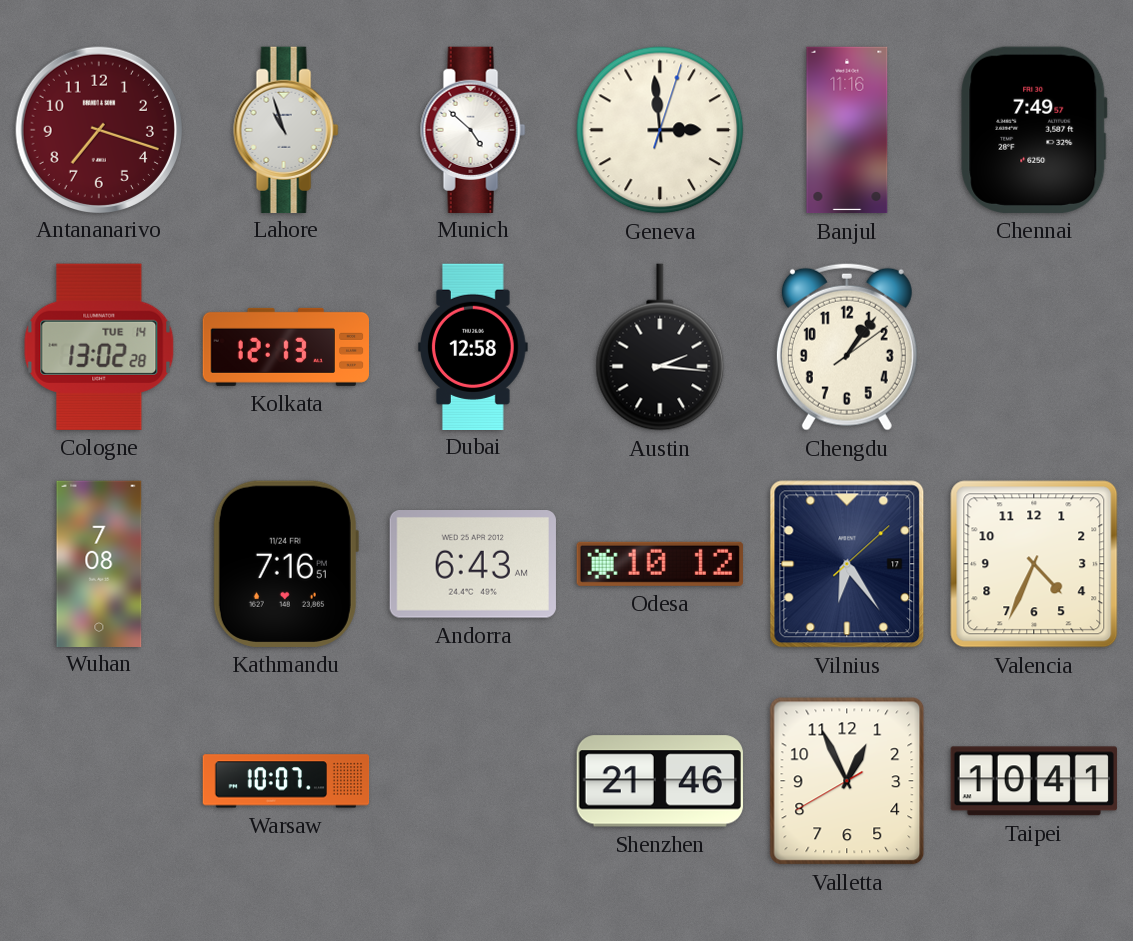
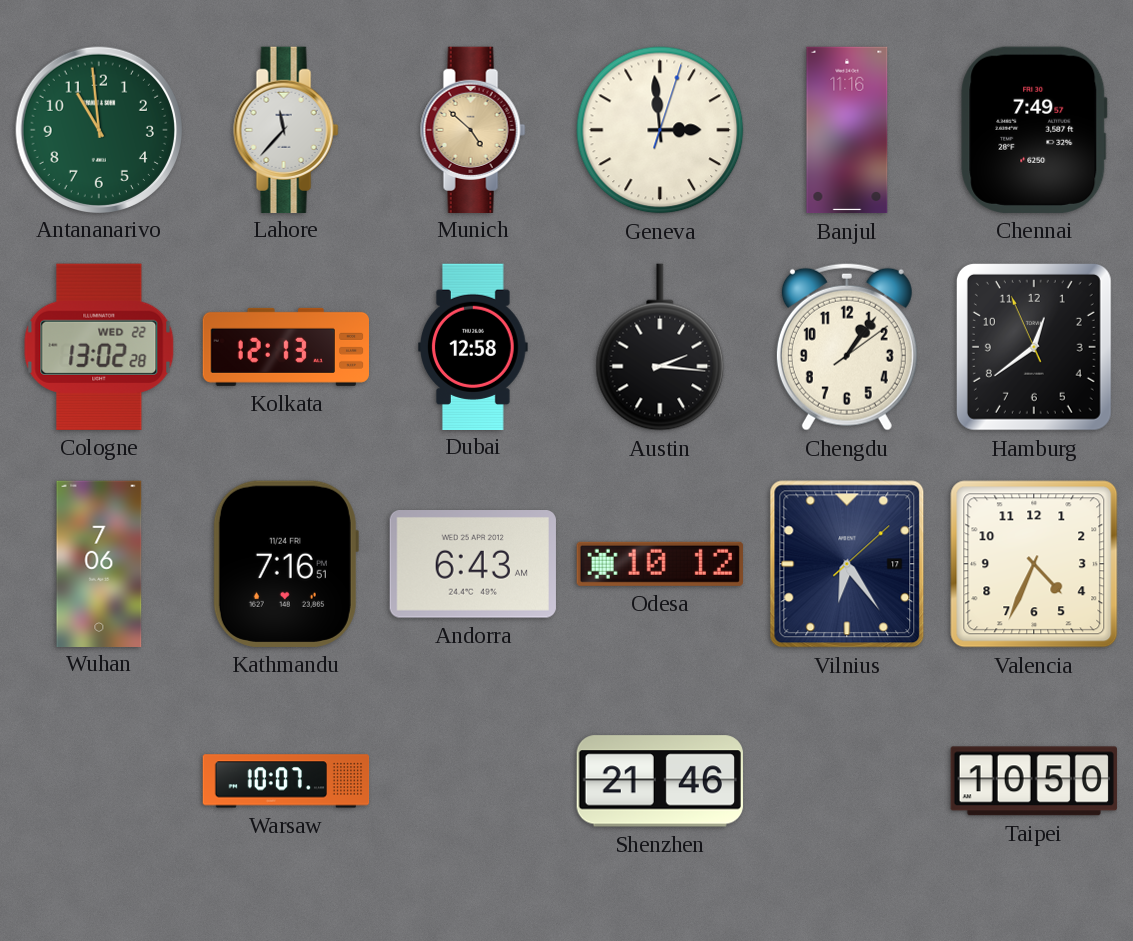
Antananarivo: 7:18 -> 10:59 (98, 129)
Antananarivo dial: burgundy -> green (98, 129)
Lahore: 10:57 -> 11:37 (286, 129)
Munich dial: white -> champagne (473, 129)
Cologne date: TUE 14 -> WED 22 (99, 347)
Hamburg: none -> 12:38 (1034, 347)
Wuhan: 7:08 -> 7:06 (99, 563)
Valletta: 12:55 -> none (847, 781)
Taipei: 10:41 -> 10:50 (1034, 781)
